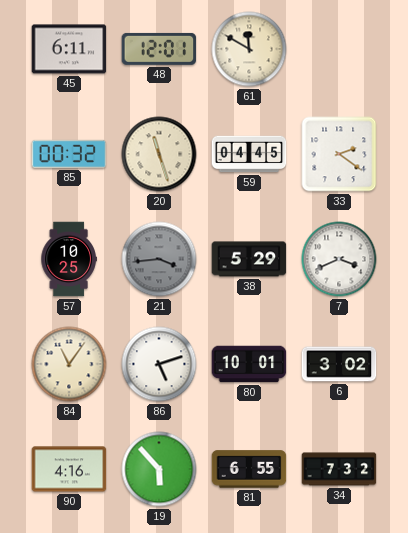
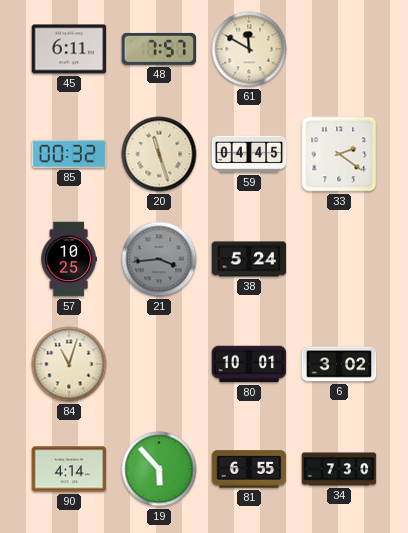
48: 12:01 -> 7:57 (159, 49)
38: 5:29 -> 5:24 (249, 259)
7: 3:41 -> none (339, 259)
84: 11:06 -> 11:03 (69, 364)
86: 5:12 -> none (159, 364)
90: 4:16 -> 4:14 (69, 469)
34: 7:32 -> 7:30 (339, 469)
